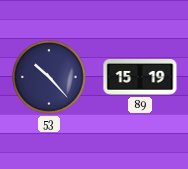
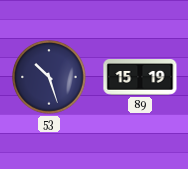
53: 10:23 -> 10:27 (49, 77)
